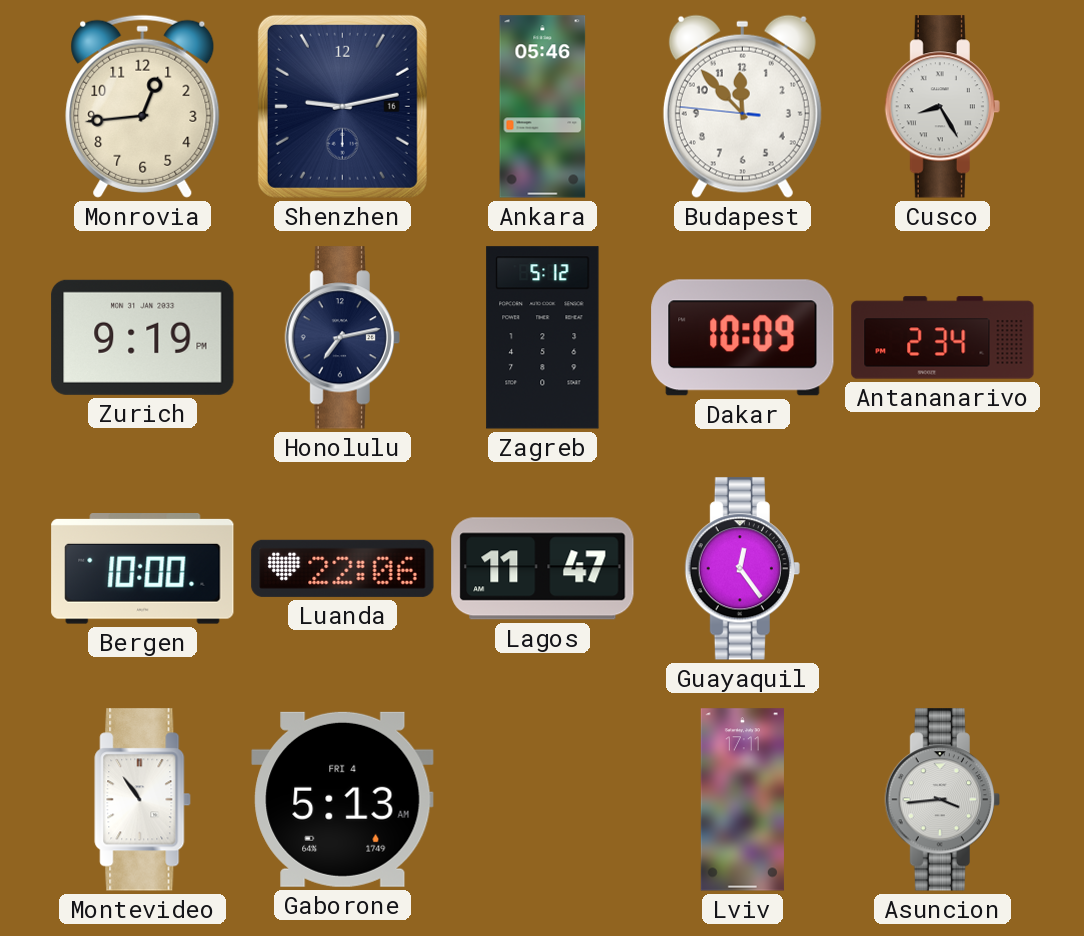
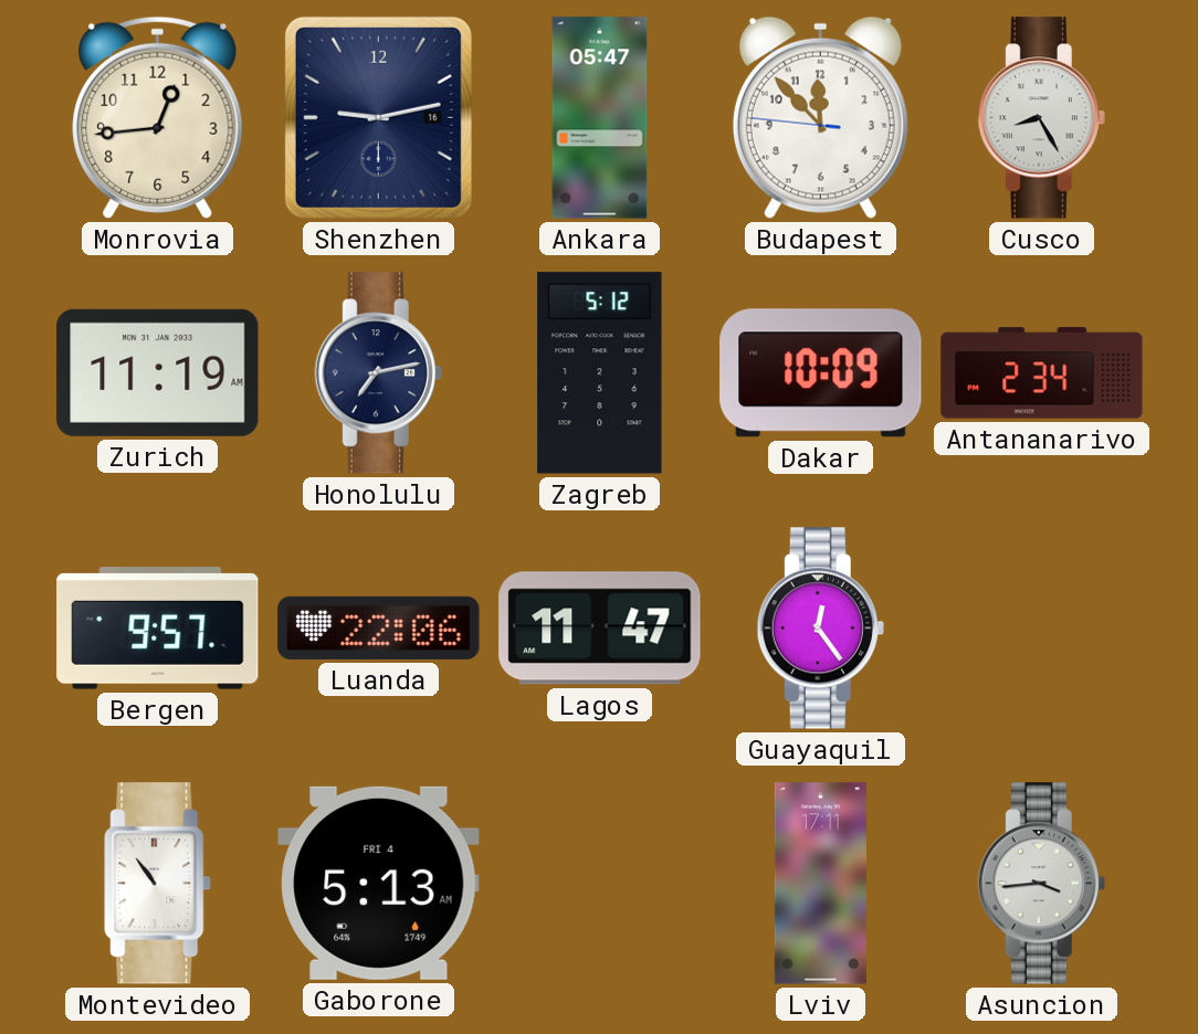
Ankara: 05:46 -> 05:47 (600, 118)
Zurich: 9:19 -> 11:19 (158, 372)
Bergen: 10:00 -> 9:57 (158, 629)
